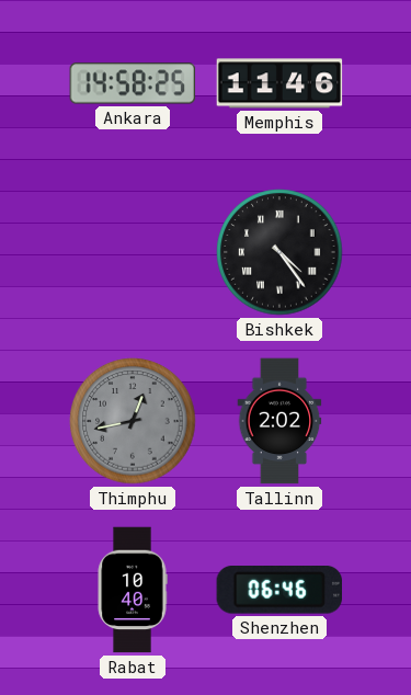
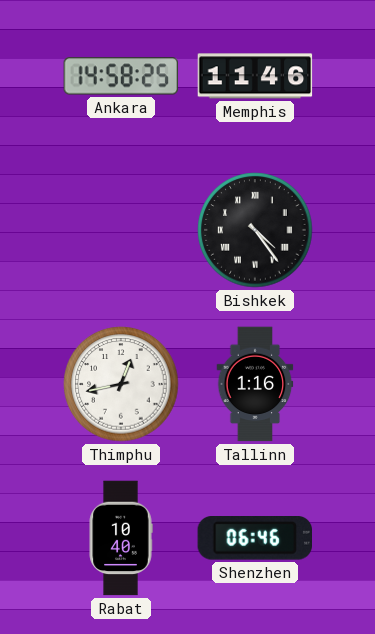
Thimphu dial: grey -> white (121, 384)
Tallinn: 2:02 -> 1:16 (255, 384)
